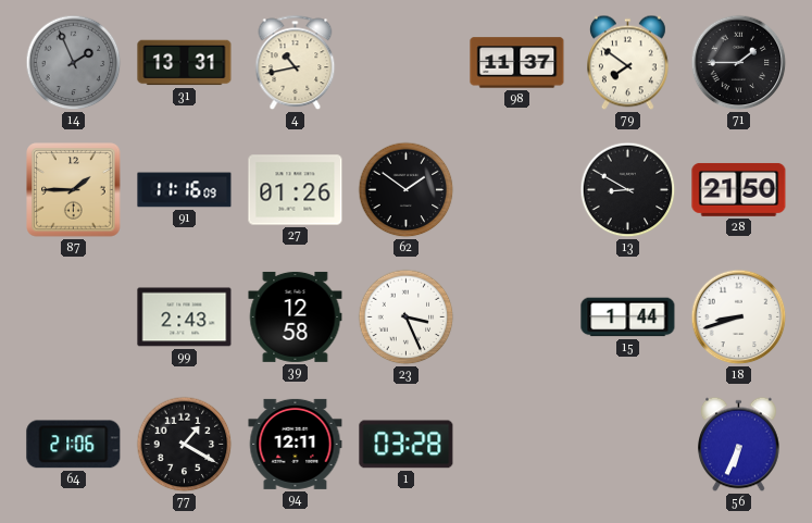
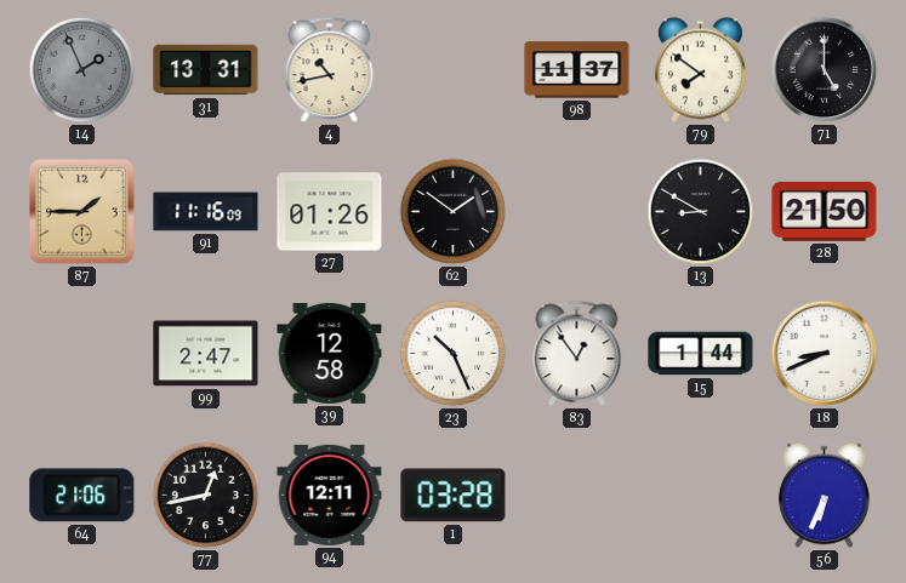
71: 1:45 -> 5:00 (825, 70)
99: 2:43 -> 2:47 (206, 354)
23: 3:26 -> 10:26 (454, 354)
83: none -> 12:54 (577, 354)
18: 8:42 -> 8:41 (825, 354)
77: 1:20 -> 12:43 (206, 496)
